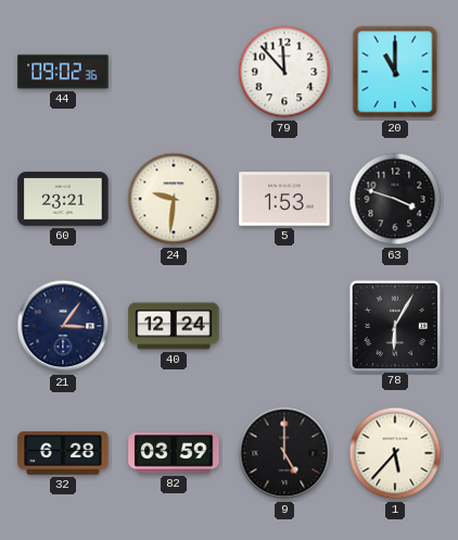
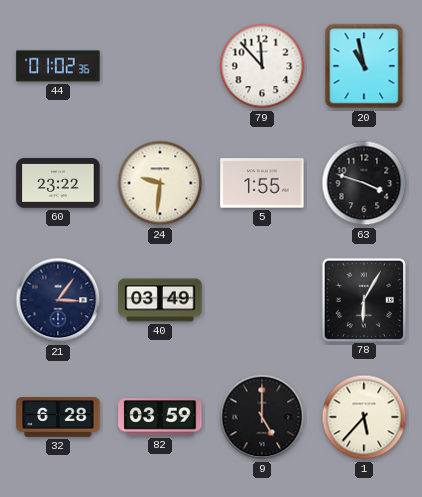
44: 09:02 -> 01:02 (58, 66)
20: 11:00 -> 10:58 (364, 66)
60: 23:21 -> 23:22 (58, 183)
5: 1:53 -> 1:55 (262, 183)
40: 12:24 -> 03:49 (160, 300)
